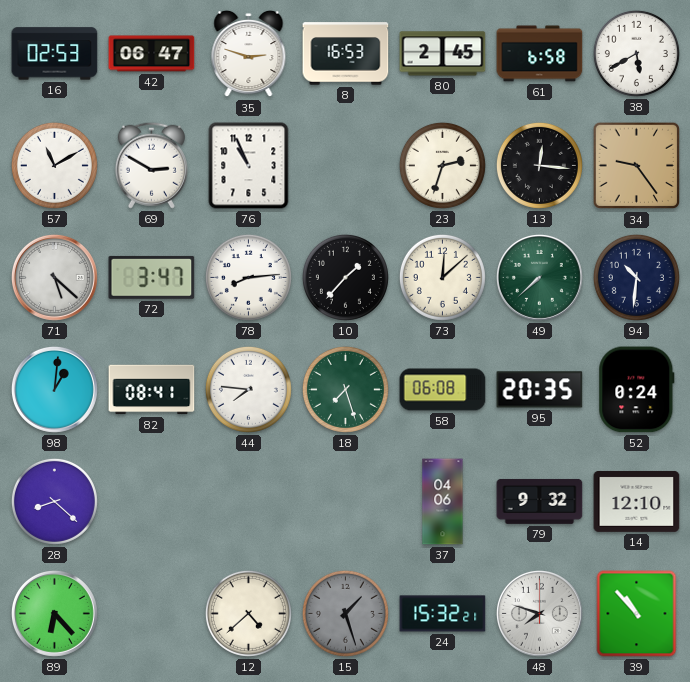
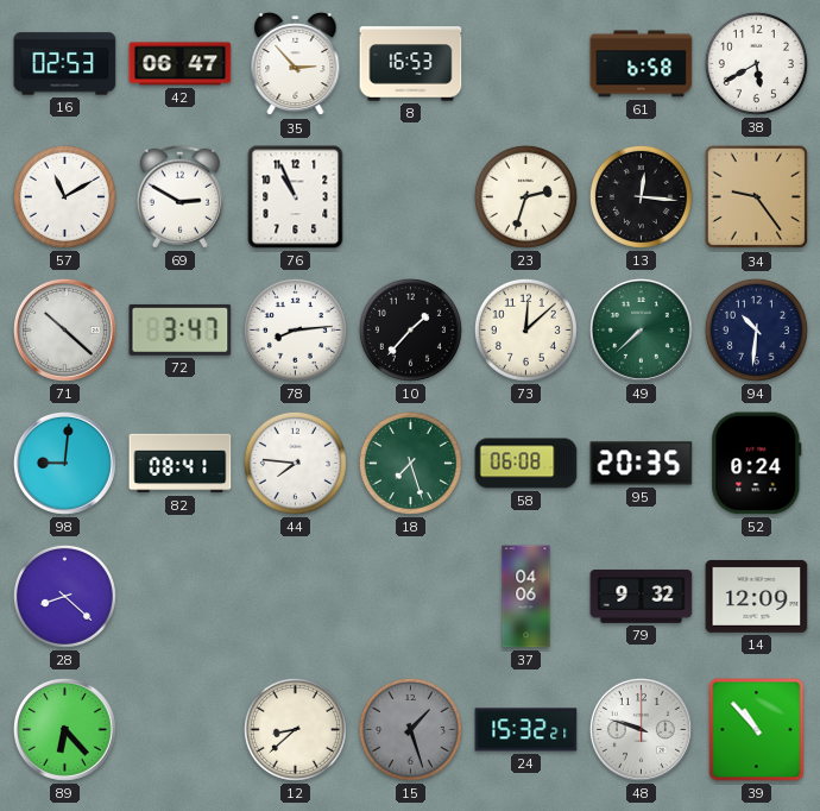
35: 2:48 -> 2:53 (296, 64)
80: 2:45 -> none (443, 54)
71: 5:22 -> 10:22 (64, 329)
98: 1:01 -> 9:01 (64, 463)
14: 12:10 -> 12:09 (757, 596)
12: 4:38 -> 8:38 (295, 729)
48: 7:48 -> 9:48 (641, 729)
